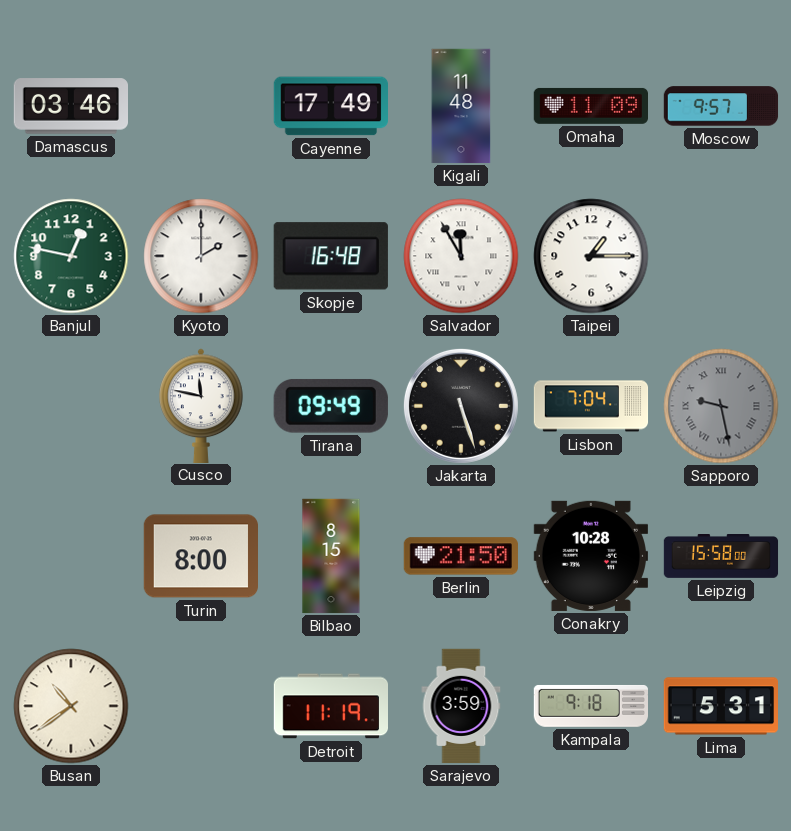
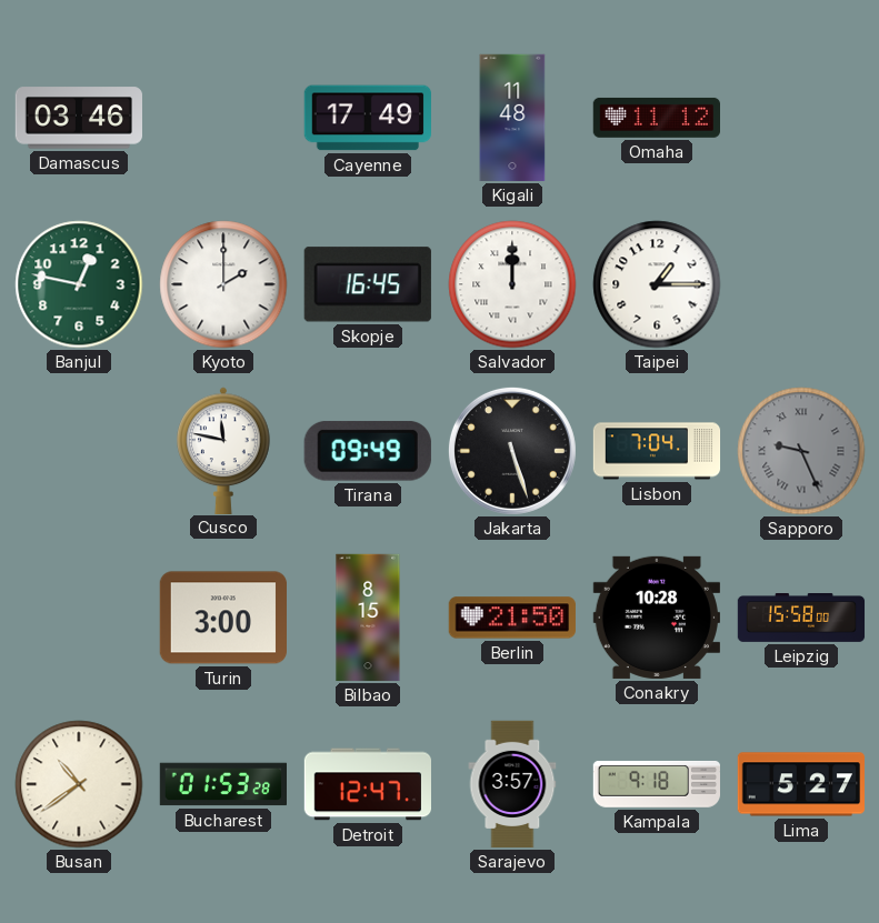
Omaha: 11:09 -> 11:12 (656, 118)
Moscow: 9:57 -> none (721, 106)
Skopje: 16:48 -> 16:45 (368, 284)
Salvador: 11:55 -> 12:00 (512, 284)
Sapporo: 9:28 -> 9:26 (801, 451)
Turin: 8:00 -> 3:00 (222, 618)
Bucharest: none -> 01:53 (222, 784)
Detroit: 11:19 -> 12:47 (367, 784)
Sarajevo: 3:59 -> 3:57 (512, 784)
Lima: 5:31 -> 5:27 (800, 784)
